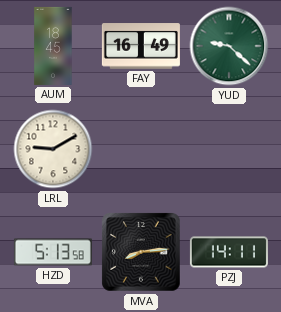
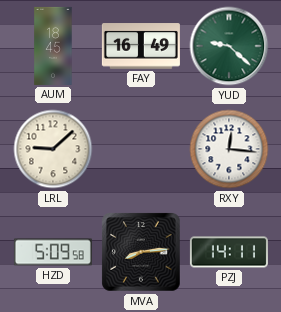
LRL: 9:10 -> 9:08 (53, 149)
RXY: none -> 12:16 (229, 149)
HZD: 5:13 -> 5:09 (53, 252)
